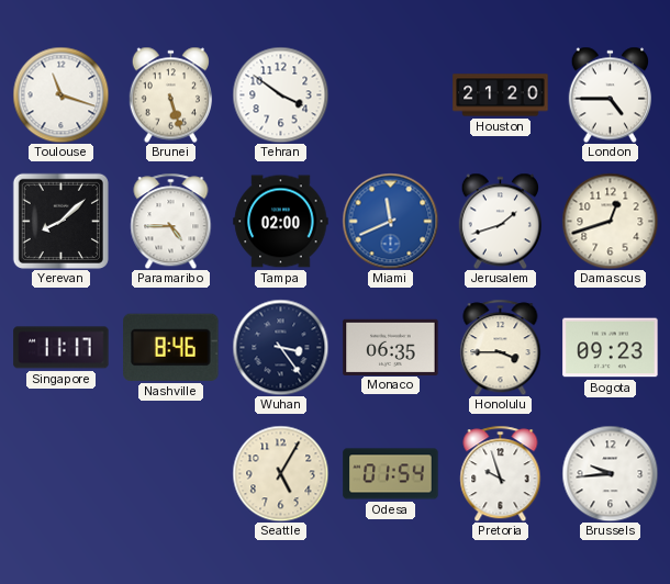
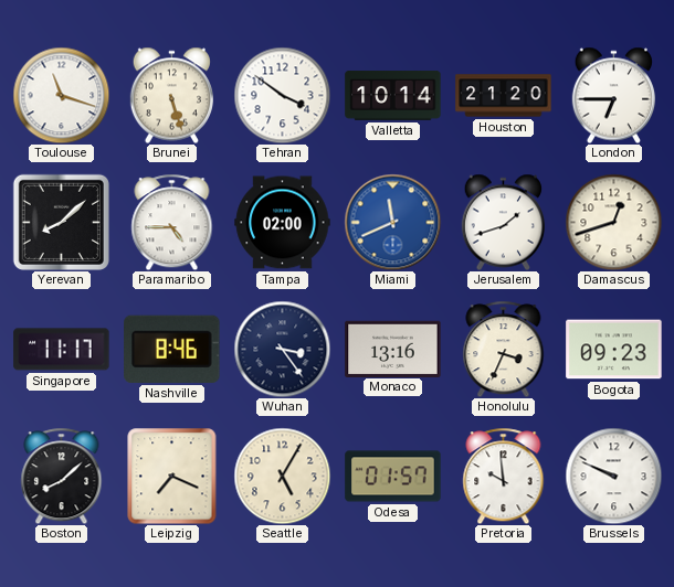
Valletta: none -> 10:14 (393, 96)
London: 4:45 -> 6:45 (613, 95)
Monaco: 06:35 -> 13:16 (393, 349)
Honolulu: 3:45 -> 3:34 (504, 349)
Boston: none -> 8:08 (62, 476)
Leipzig: none -> 7:19 (172, 476)
Odesa: 01:54 -> 01:57 (393, 477)
Pretoria: 9:57 -> 9:59 (504, 476)
Brussels: 9:44 -> 9:49 (613, 476)
